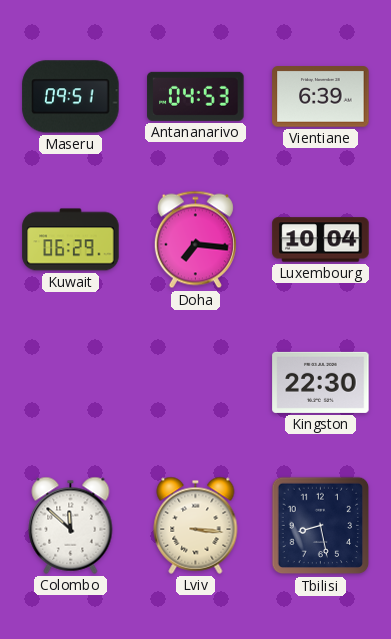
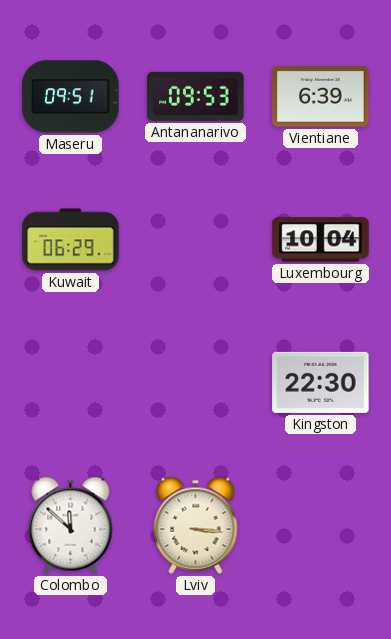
Antananarivo: 04:53 -> 09:53 (196, 96)
Doha: 7:16 -> none (195, 240)
Tbilisi: 8:28 -> none (321, 526)
